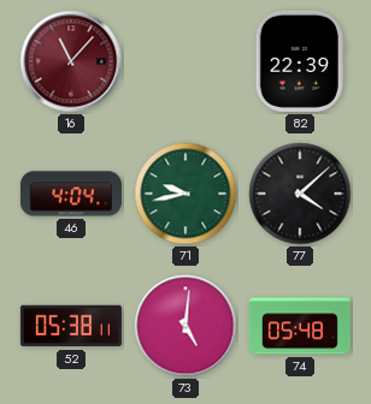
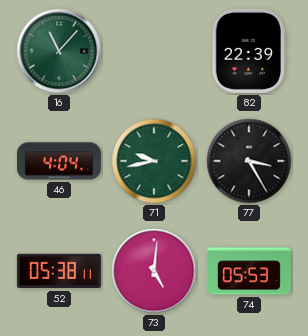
16 dial: burgundy -> green (59, 51)
77: 4:08 -> 3:25 (249, 161)
74: 05:48 -> 05:53 (249, 271)
